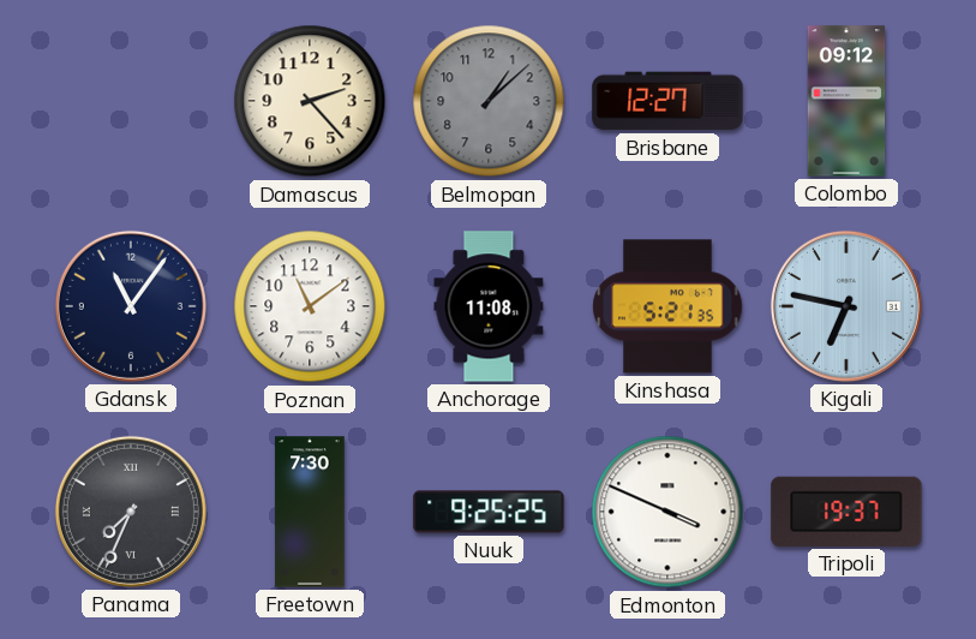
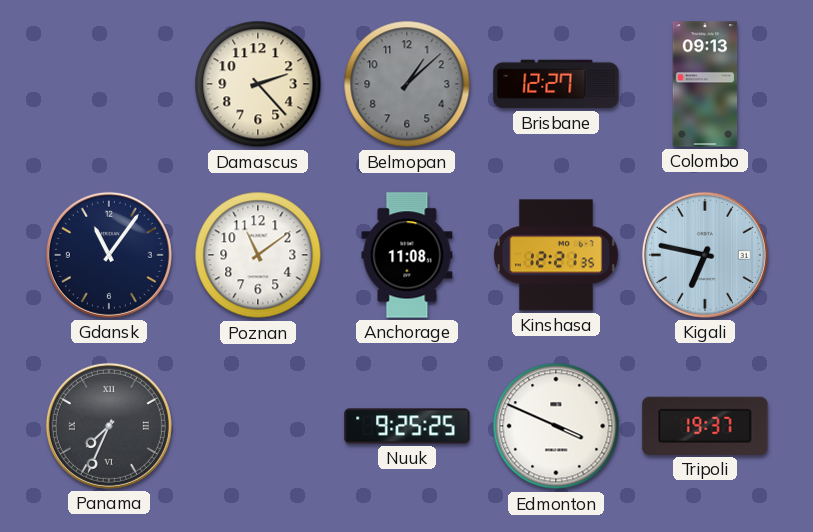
Colombo: 09:12 -> 09:13 (705, 84)
Kinshasa: 5:21 -> 12:21 (556, 255)
Freetown: 7:30 -> none (310, 512)
